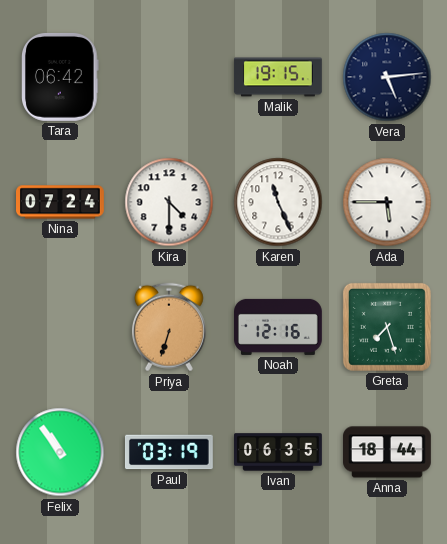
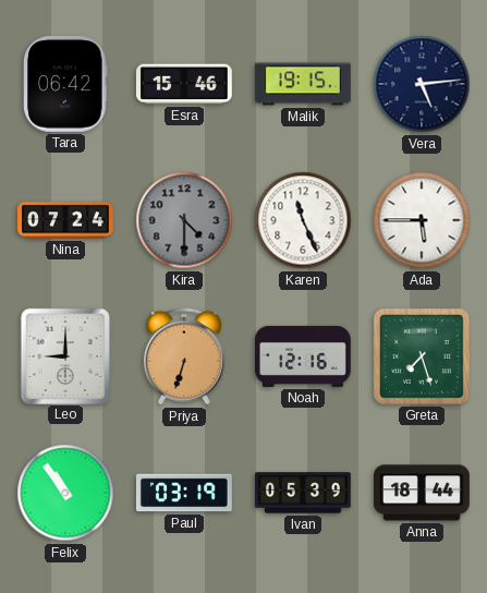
Esra: none -> 15:46 (184, 84)
Kira dial: white -> grey (184, 220)
Leo: none -> 9:00 (65, 355)
Ivan: 06:35 -> 05:39 (304, 493)
